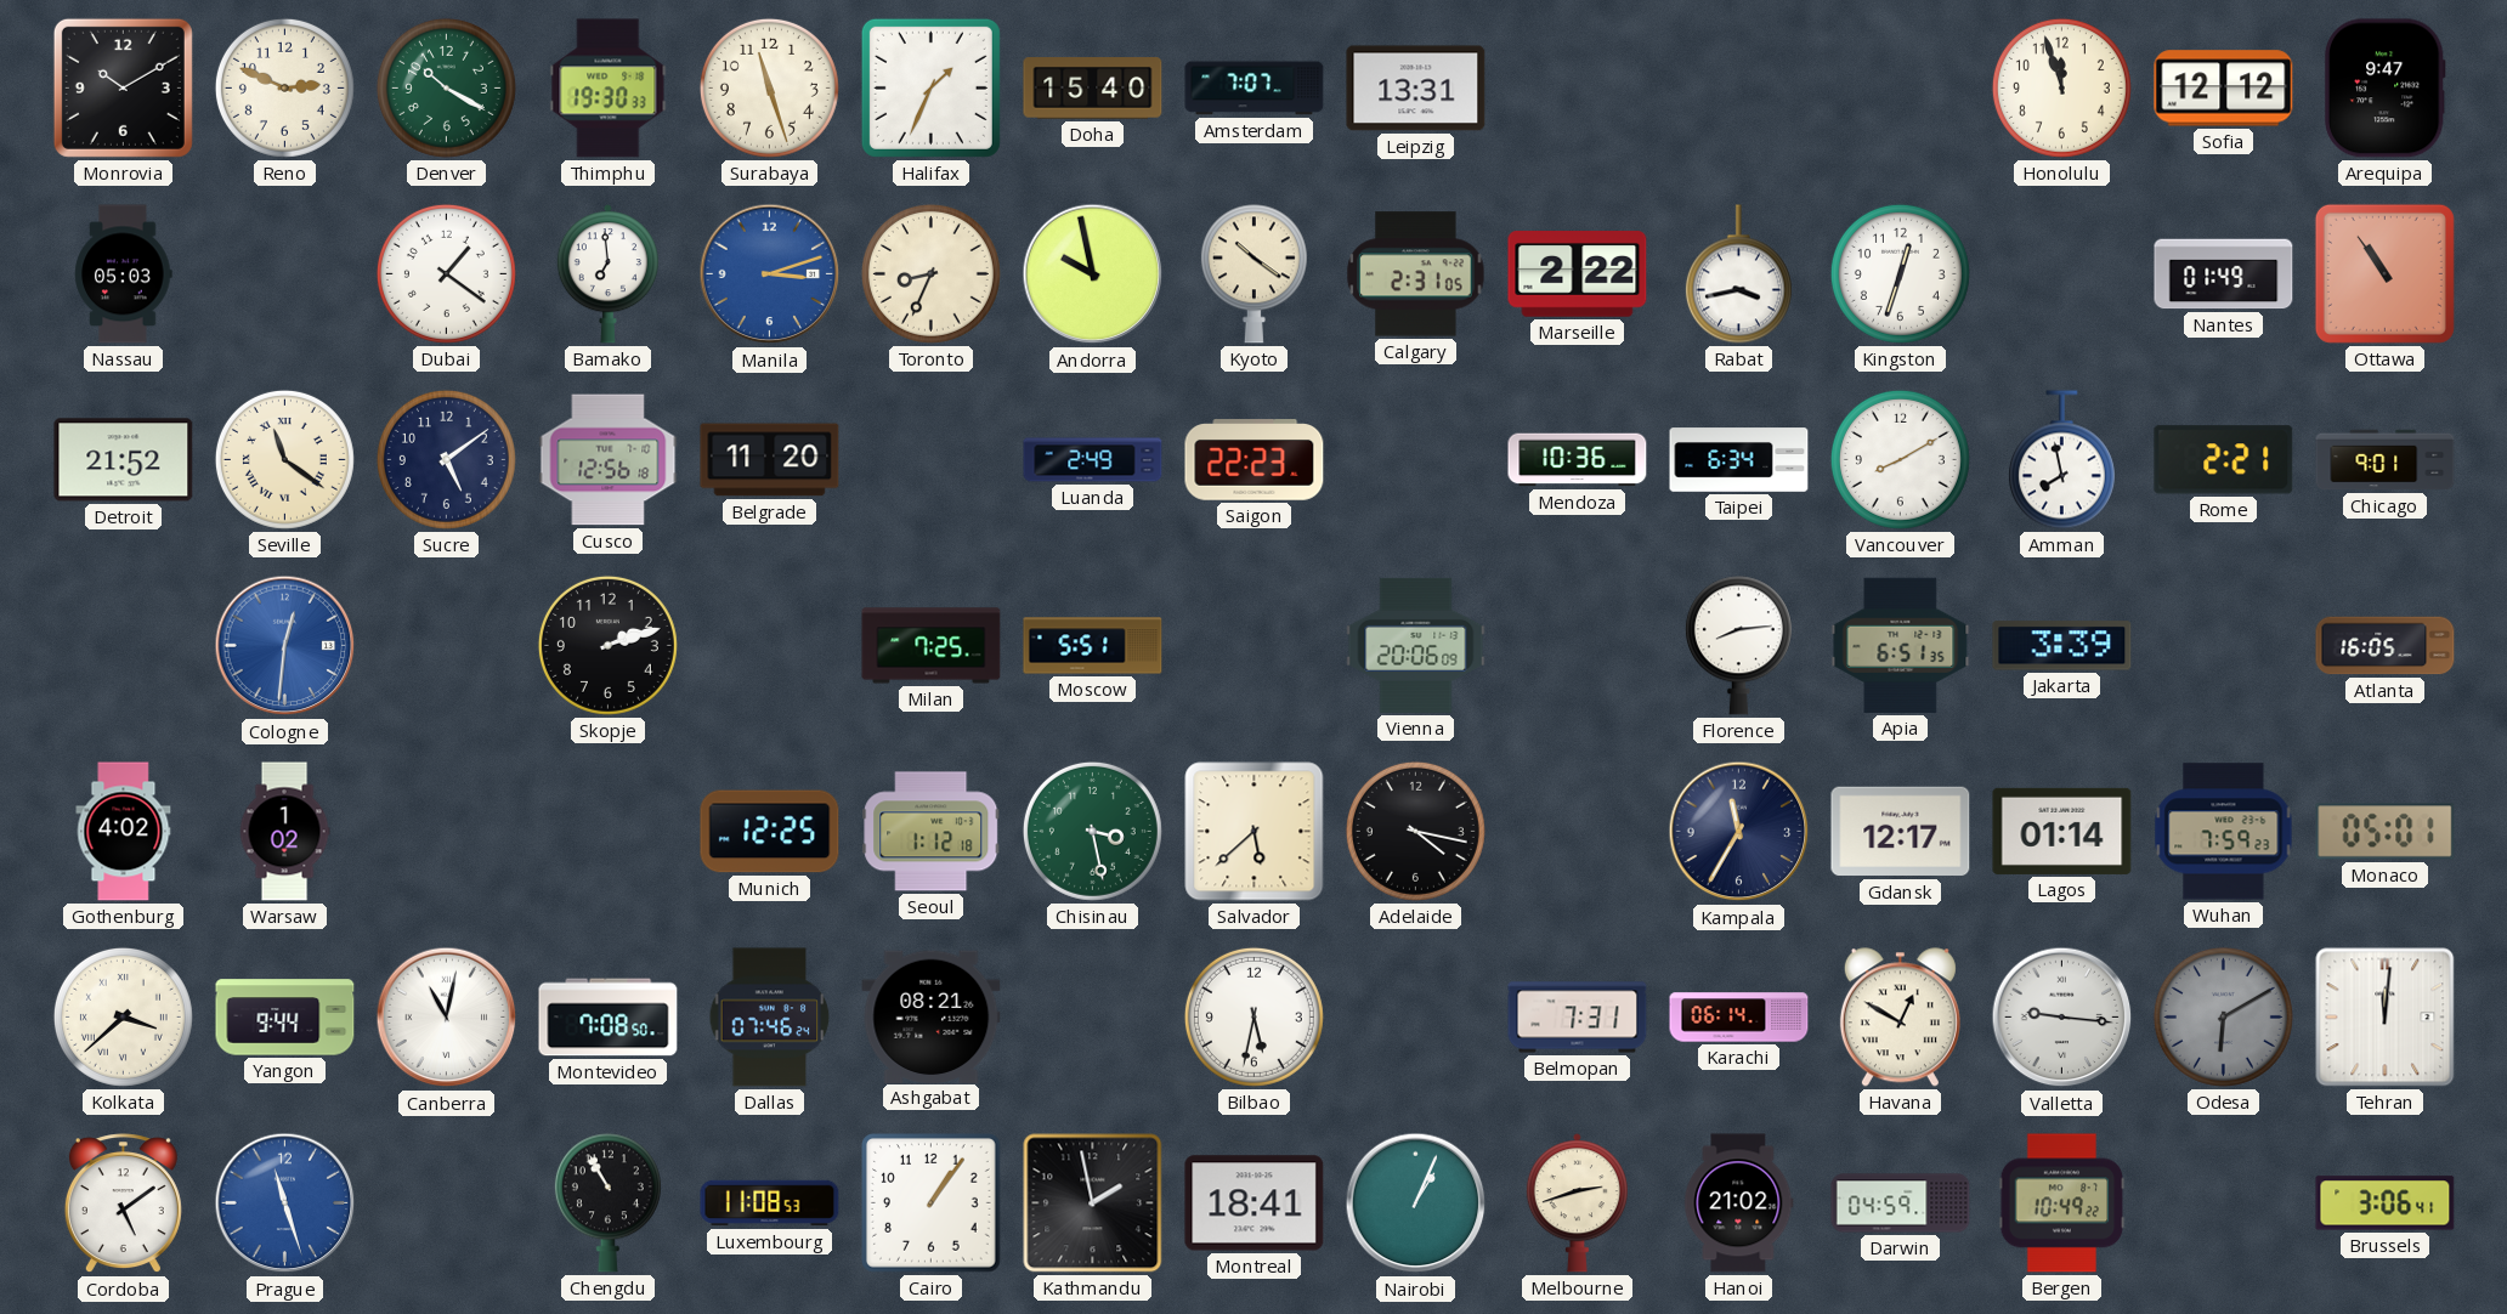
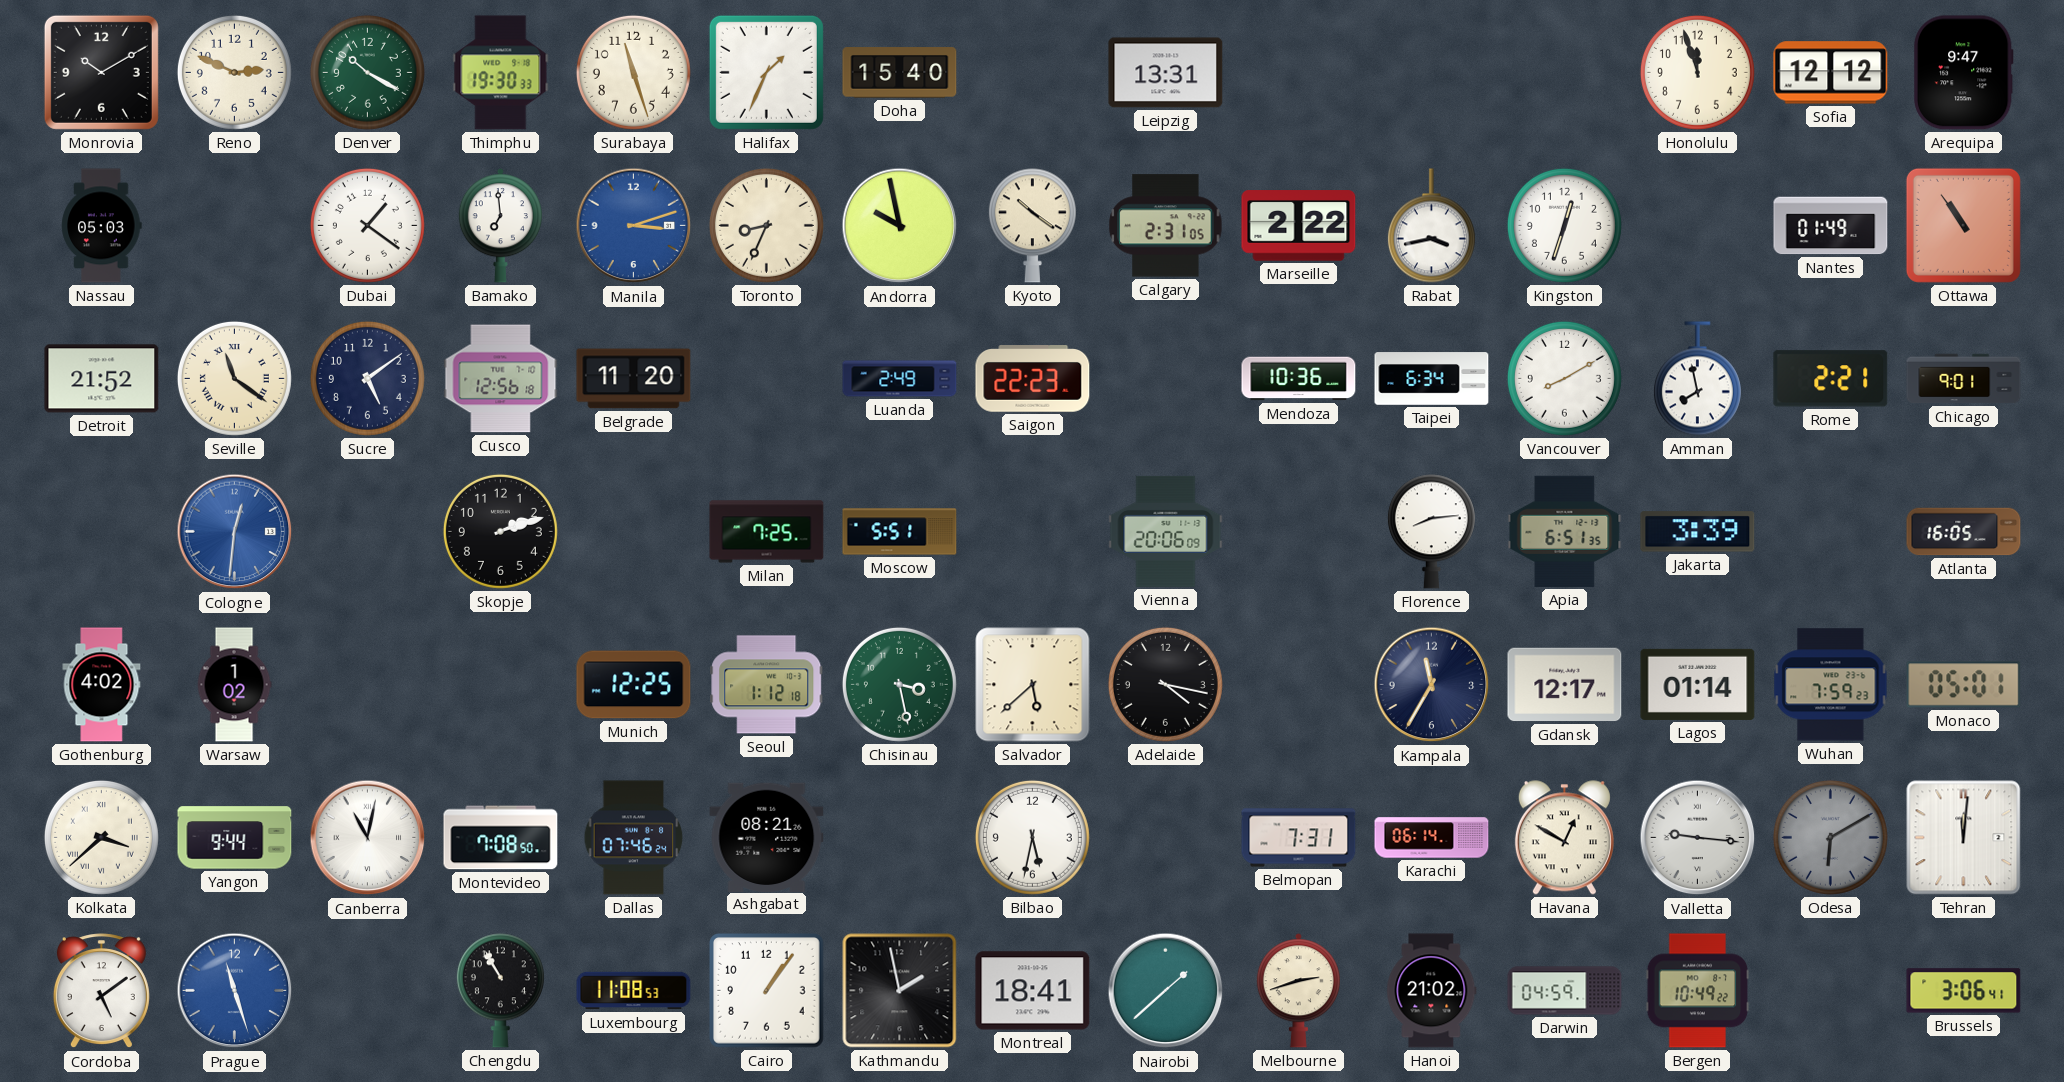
Amsterdam: 7:07 -> none (1255, 89)
Nairobi: 1:04 -> 1:38 (1166, 991)
